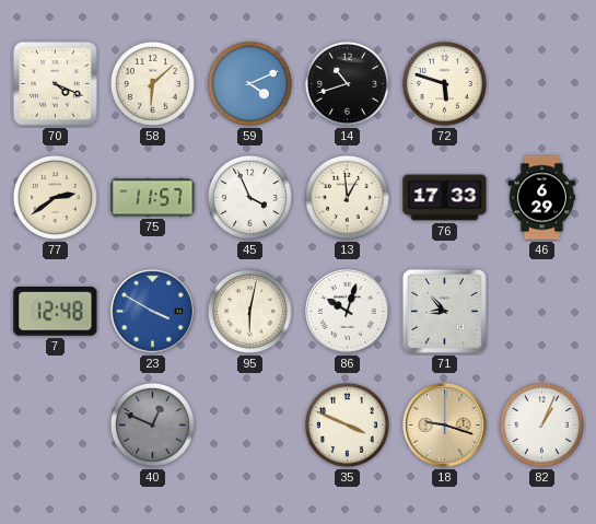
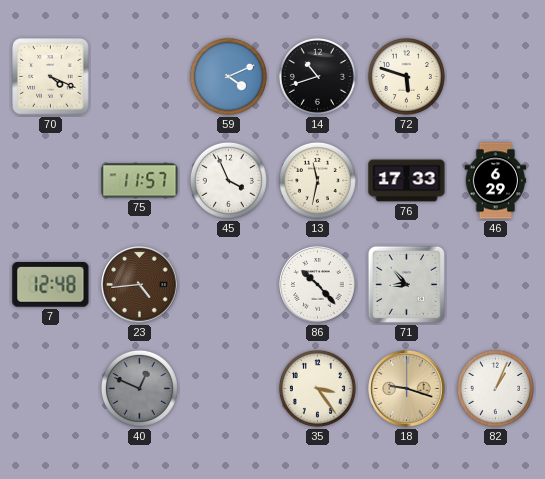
58: 6:08 -> none (152, 83)
77: 2:39 -> none (55, 197)
13: 12:59 -> 11:32 (317, 180)
23: 3:50 -> 4:44 (140, 285)
23 dial: blue -> brown (140, 285)
95: 6:02 -> none (249, 311)
86: 10:03 -> 10:23 (318, 285)
35: 3:49 -> 3:24 (317, 388)
